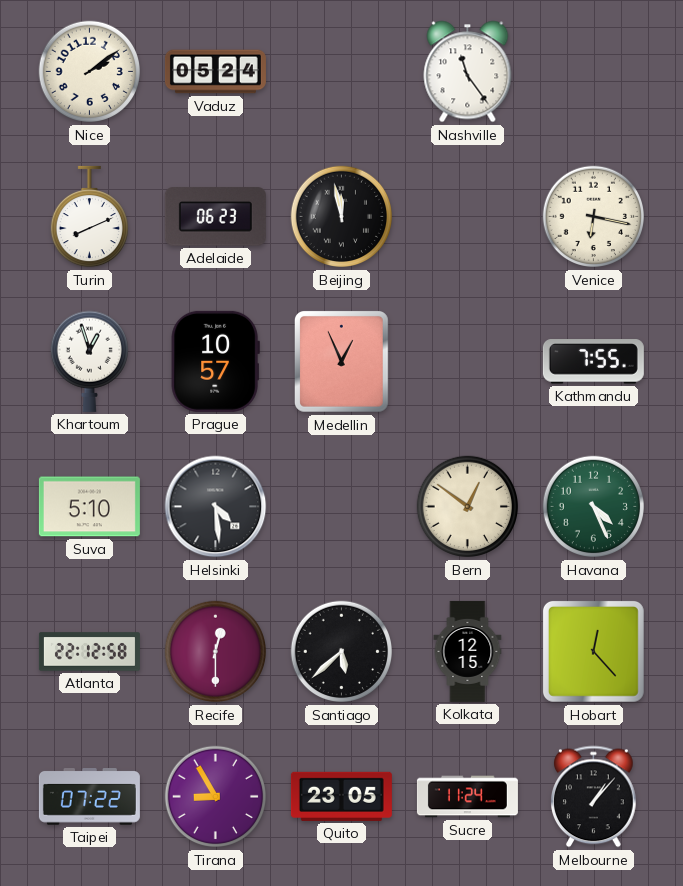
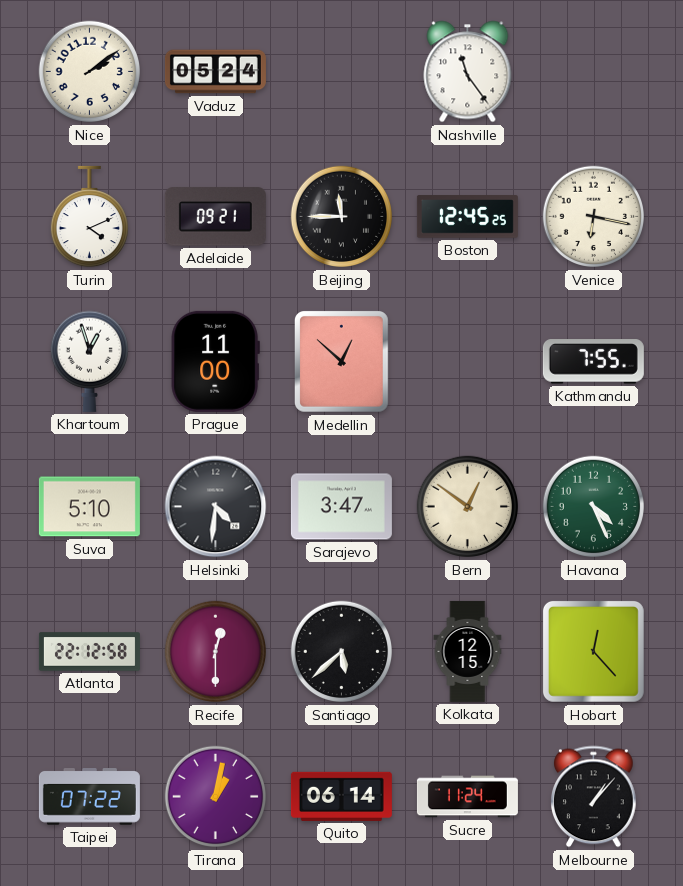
Turin: 8:11 -> 4:11 (89, 217)
Adelaide: 06:23 -> 09:21 (215, 217)
Beijing: 11:58 -> 11:45 (342, 217)
Boston: none -> 12:45 (467, 217)
Prague: 10:57 -> 11:00 (215, 361)
Medellin: 12:56 -> 12:52 (342, 362)
Helsinki: 4:29 -> 4:31 (216, 507)
Sarajevo: none -> 3:47 (341, 507)
Tirana: 8:55 -> 1:02 (216, 797)
Quito: 23:05 -> 06:14 (341, 796)
